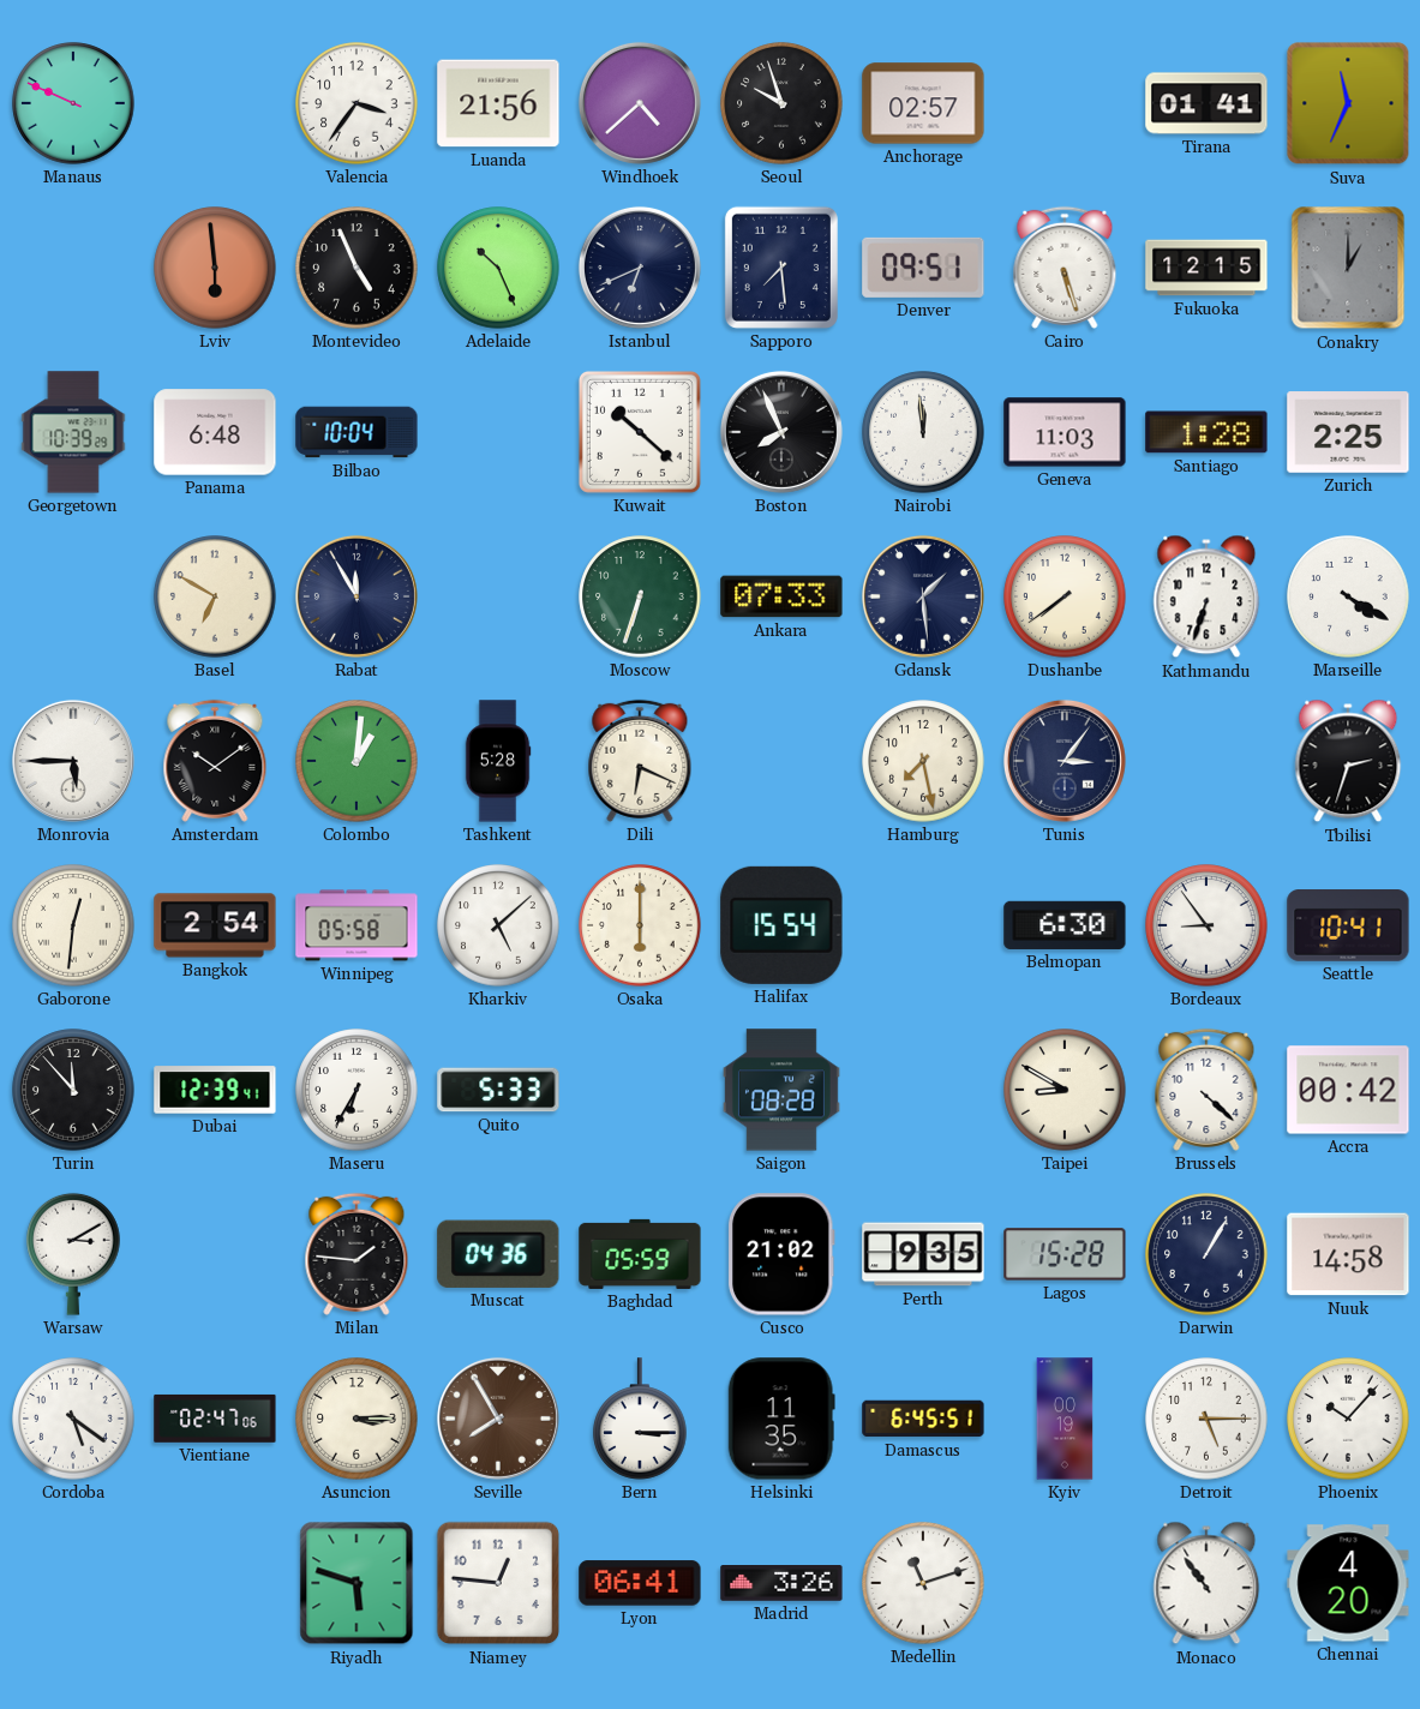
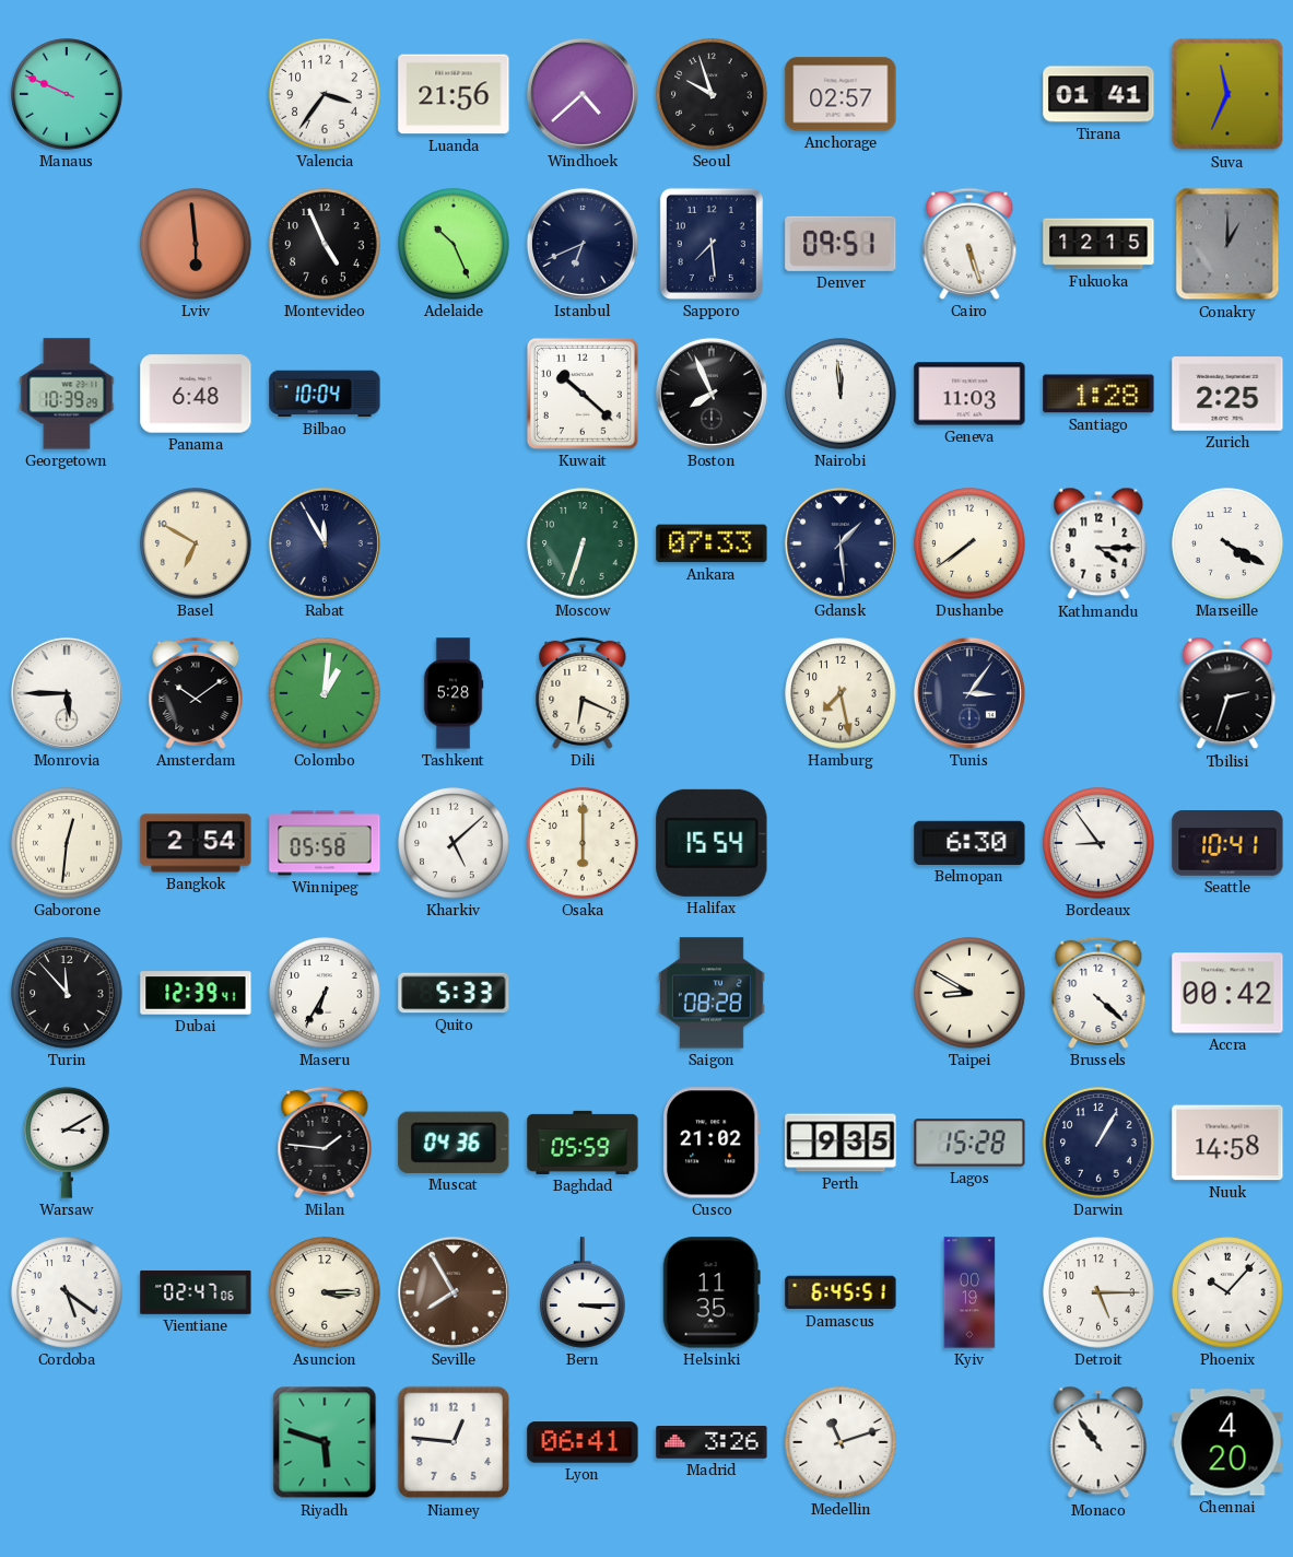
Kathmandu: 6:33 -> 4:15 (1098, 543)
